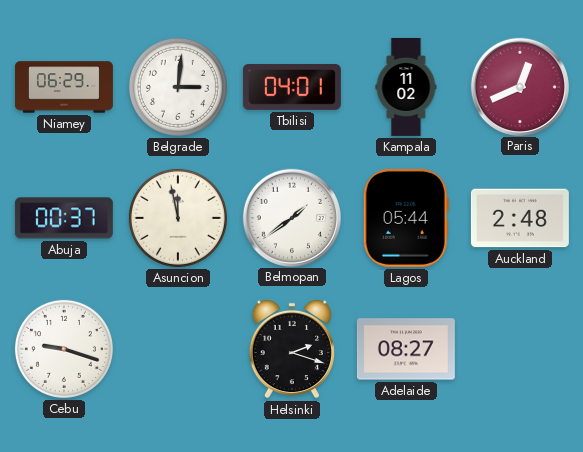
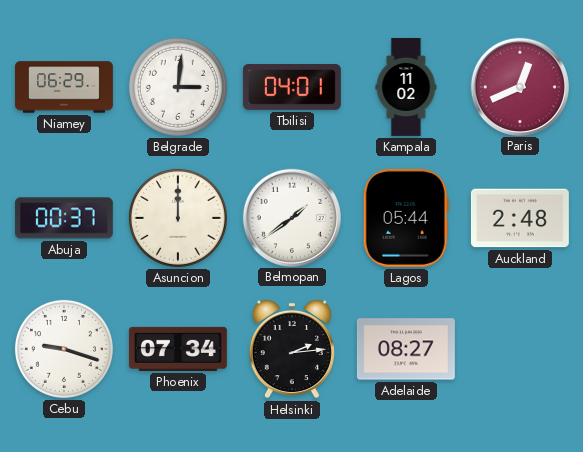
Asuncion: 11:58 -> 12:00 (178, 218)
Phoenix: none -> 07:34 (178, 349)
Helsinki: 2:18 -> 2:14 (292, 349)
